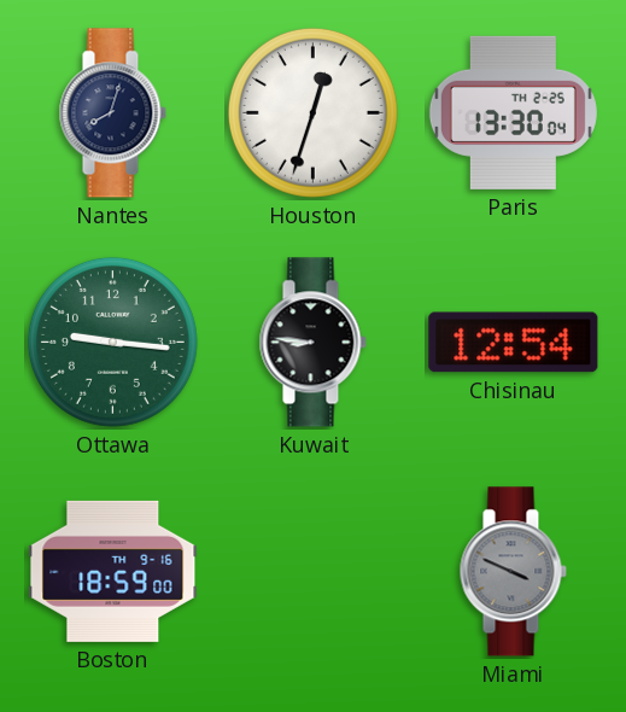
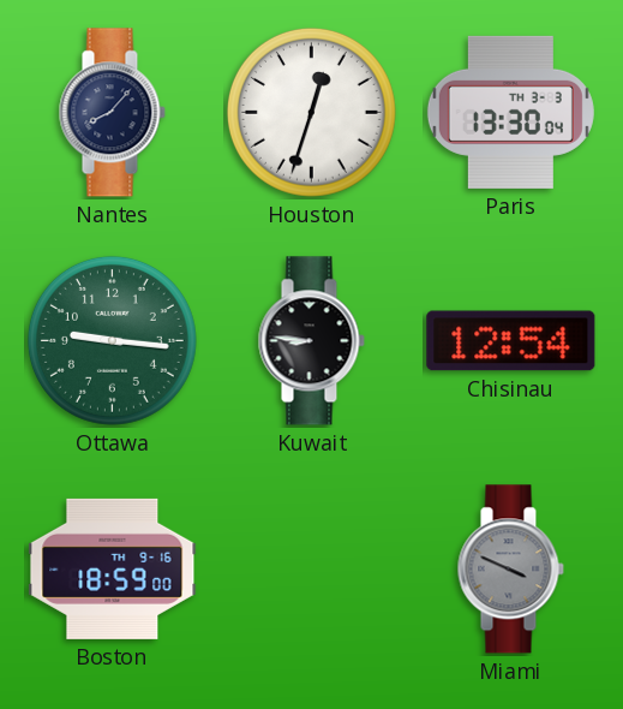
Nantes: 8:03 -> 8:07 (112, 113)
Paris date: TH 2-25 -> TH 3-3 (510, 112)
